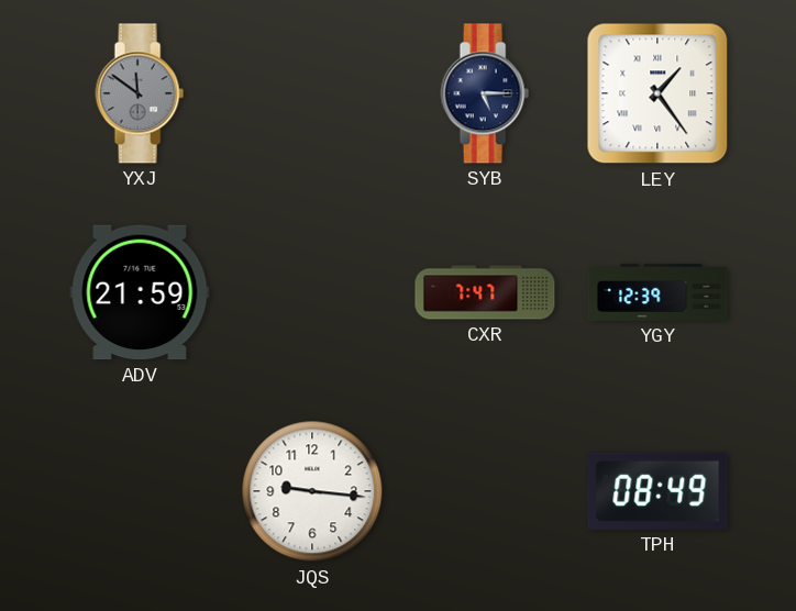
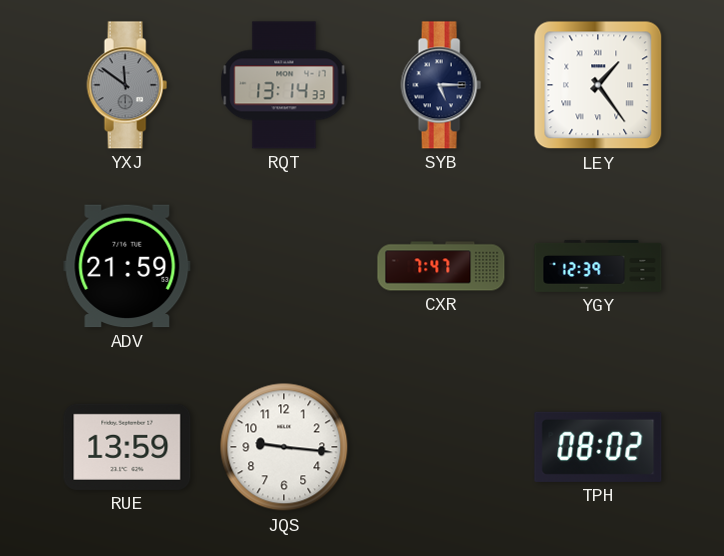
RQT: none -> 13:14 (284, 85)
RUE: none -> 13:59 (127, 447)
TPH: 08:49 -> 08:02 (598, 447)
